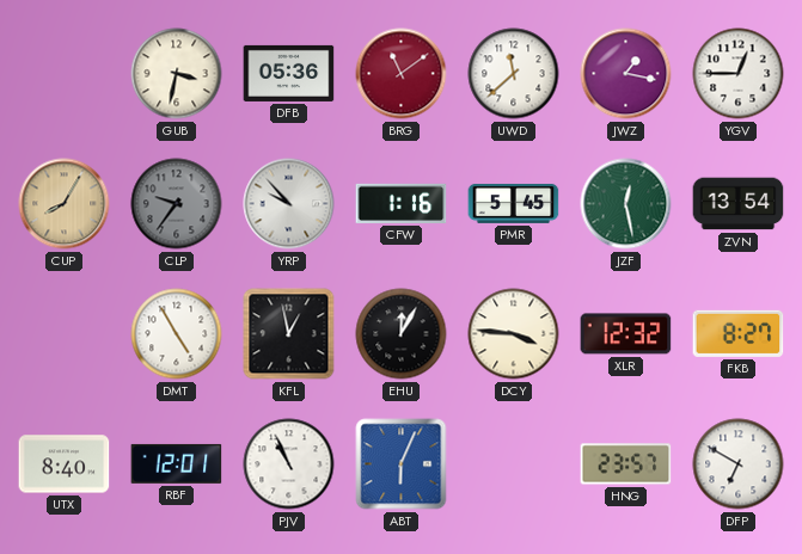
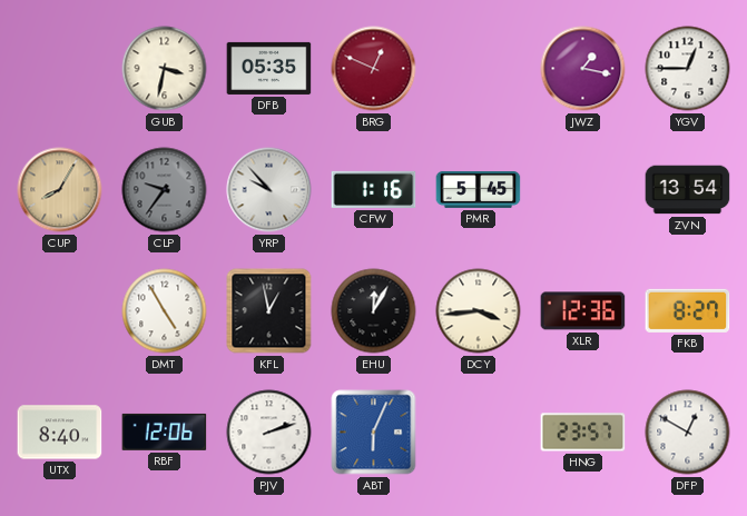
DFB: 05:36 -> 05:35 (269, 68)
BRG: 11:09 -> 12:49 (374, 69)
UWD: 11:38 -> none (514, 74)
JZF: 12:28 -> none (626, 204)
DCY: 3:46 -> 3:44 (479, 311)
XLR: 12:32 -> 12:36 (583, 311)
RBF: 12:01 -> 12:06 (165, 431)
PJV: 10:56 -> 2:12 (269, 433)
DFP: 6:50 -> 12:50 (688, 433)
